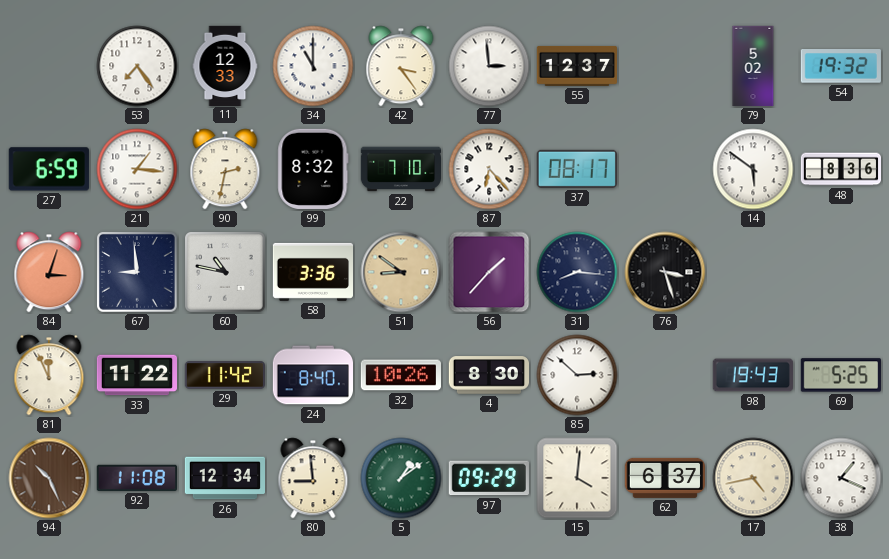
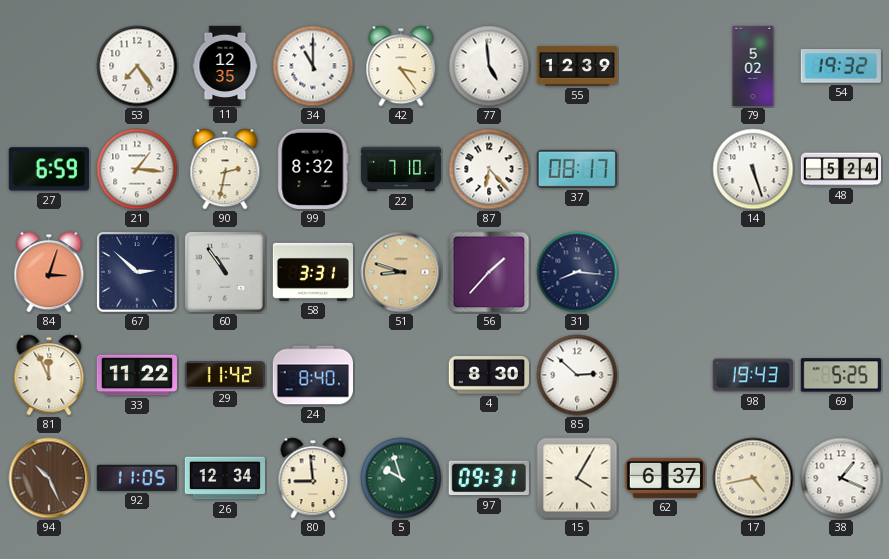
11: 12:33 -> 12:35 (225, 65)
77: 2:59 -> 4:59 (489, 66)
55: 12:37 -> 12:39 (576, 66)
14: 5:51 -> 5:27 (753, 169)
48: 8:36 -> 5:24 (841, 169)
67: 8:59 -> 2:52 (138, 273)
60: 10:47 -> 10:54 (226, 273)
58: 3:36 -> 3:31 (312, 272)
51: 8:51 -> 8:48 (401, 272)
76: 3:27 -> none (665, 272)
32: 10:26 -> none (401, 375)
92: 11:08 -> 11:05 (137, 478)
5: 1:09 -> 9:57 (401, 478)
97: 09:29 -> 09:31 (489, 478)
15: 4:01 -> 4:05 (577, 478)
